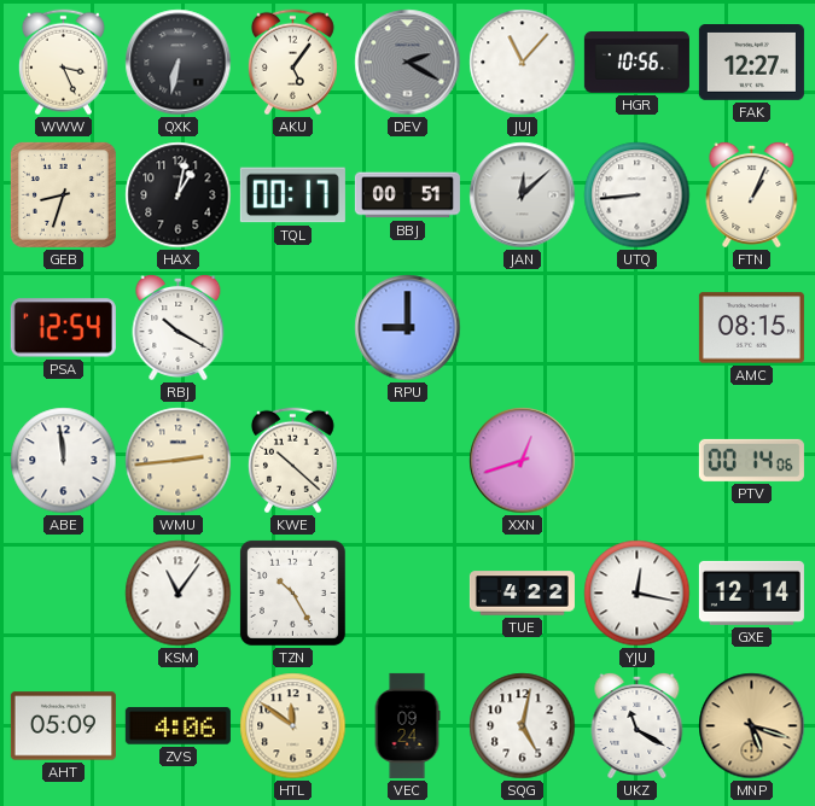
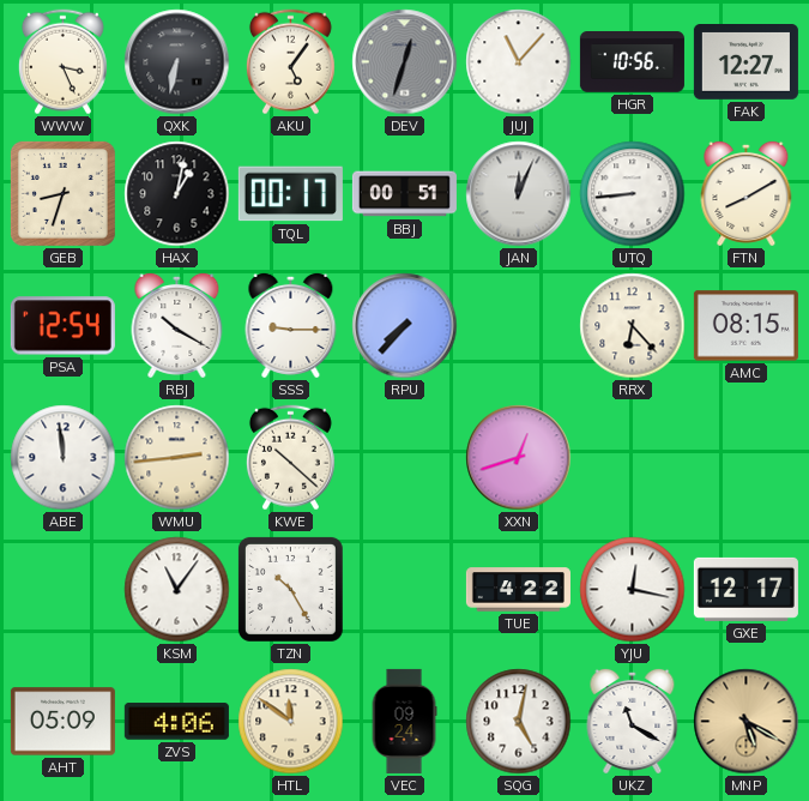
DEV: 2:20 -> 12:33 (405, 62)
JAN: 12:08 -> 12:04 (519, 194)
FTN: 1:04 -> 8:10 (747, 193)
SSS: none -> 9:15 (291, 325)
RPU: 9:00 -> 7:37 (405, 326)
RRX: none -> 6:23 (633, 326)
PTV: 00:14 -> none (751, 460)
GXE: 12:14 -> 12:17 (745, 589)
MNP: 5:18 -> 5:20 (747, 722)
